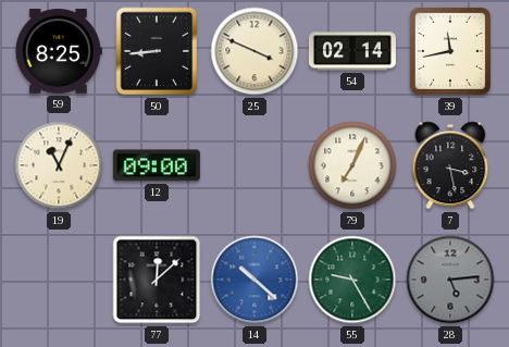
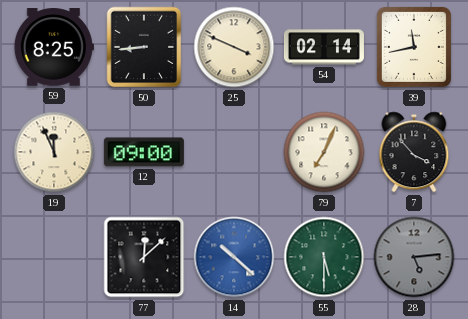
19: 11:04 -> 11:56 (54, 152)
7: 3:28 -> 3:53 (414, 152)
55: 9:25 -> 5:30 (324, 257)
